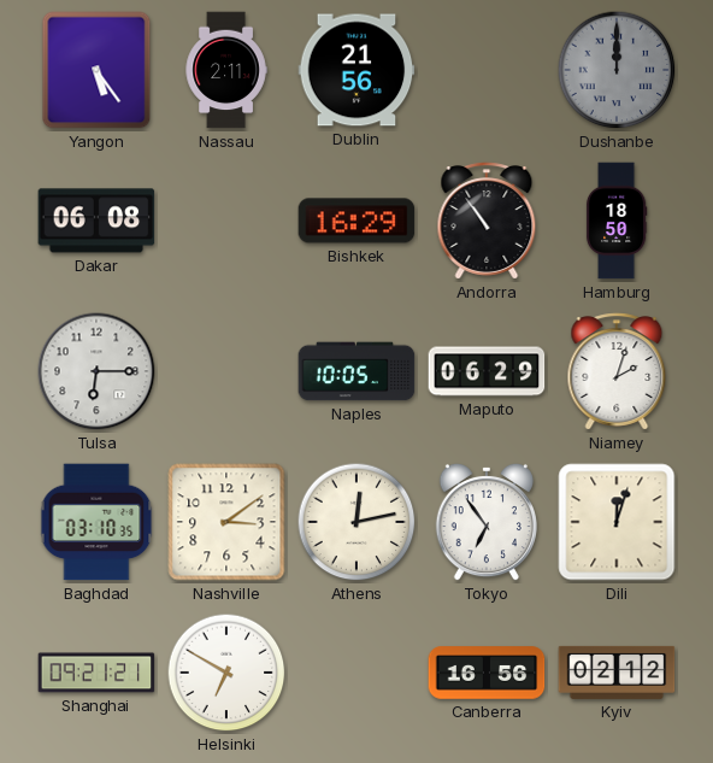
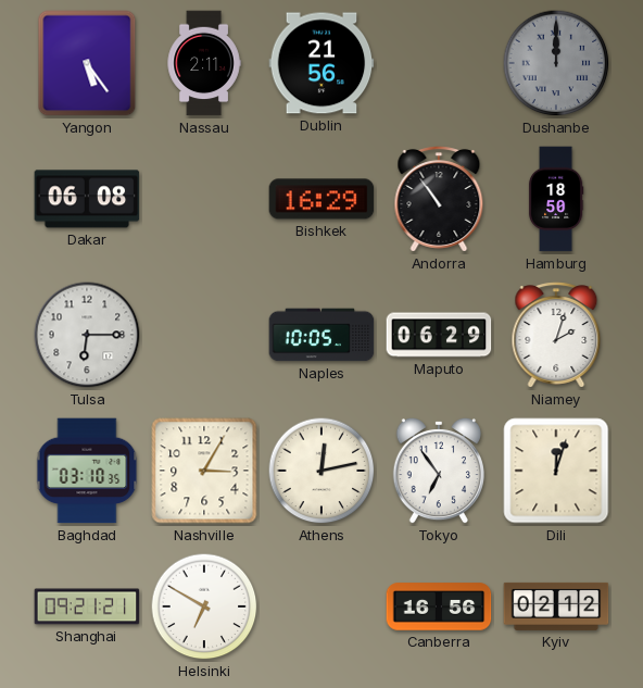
Nashville: 3:09 -> 3:05 (204, 471)
